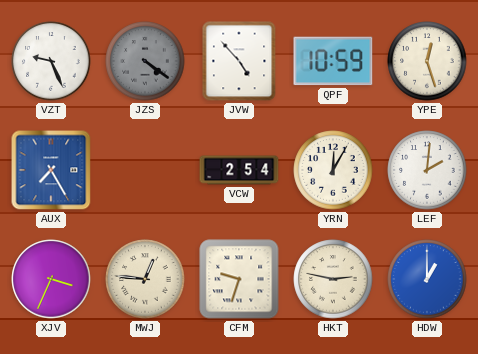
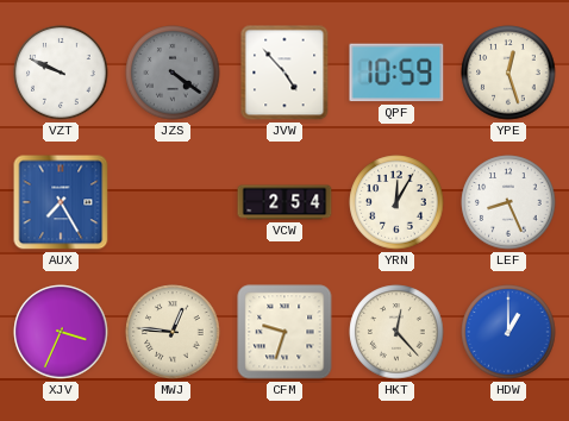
VZT: 9:26 -> 9:49 (61, 73)
LEF: 2:01 -> 8:26 (508, 202)
HKT: 2:47 -> 12:23 (396, 332)
